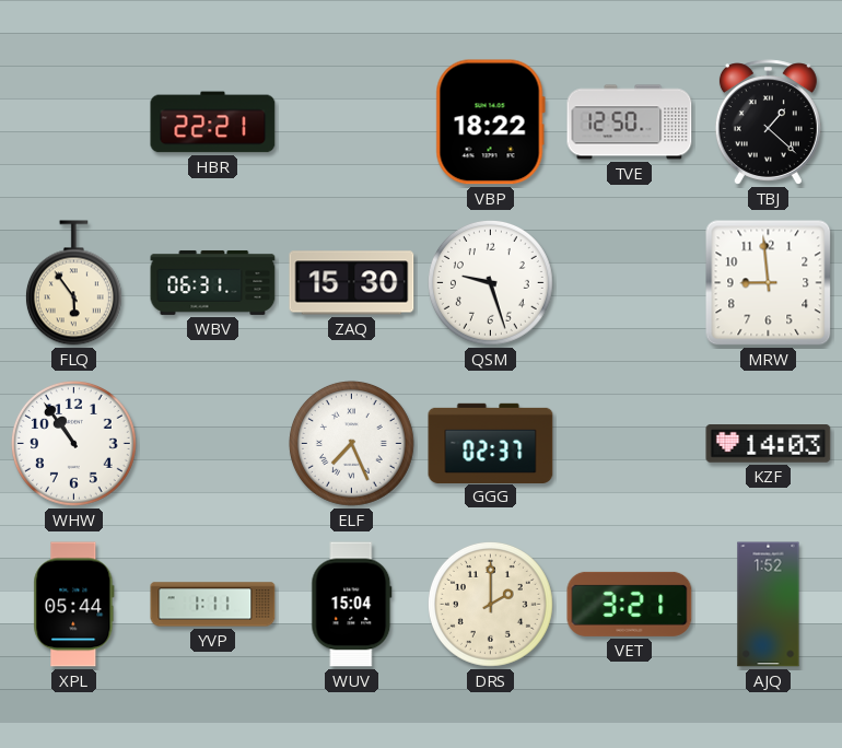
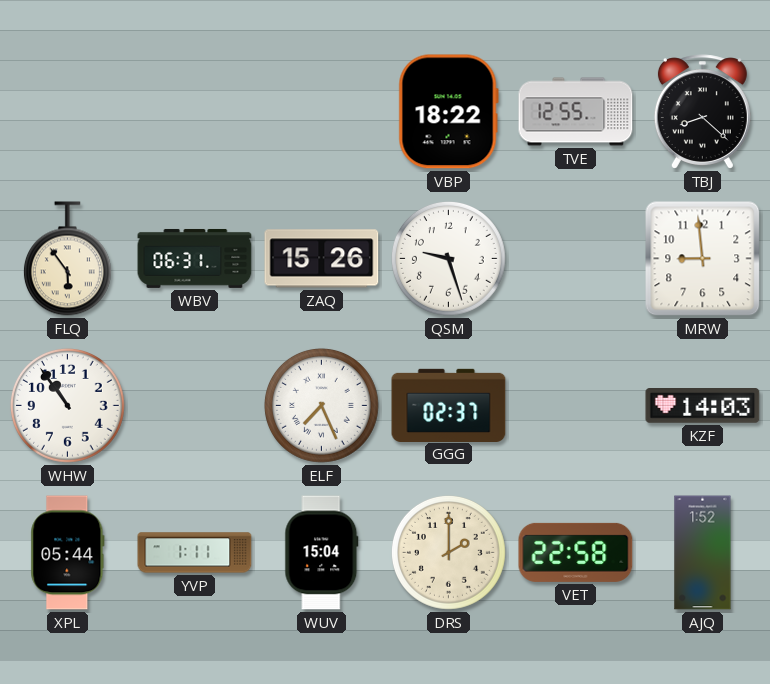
HBR: 22:21 -> none (213, 122)
TVE: 12:50 -> 12:55 (576, 112)
TBJ: 1:22 -> 8:22 (702, 112)
ZAQ: 15:30 -> 15:26 (322, 259)
VET: 3:21 -> 22:58 (576, 552)
